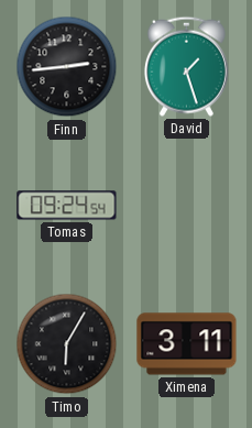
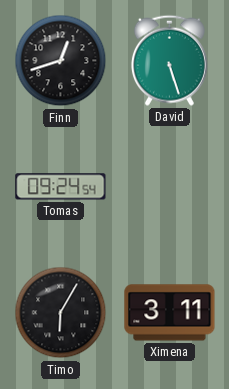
Finn: 2:44 -> 12:42 (61, 61)
David: 1:27 -> 5:27 (169, 60)
